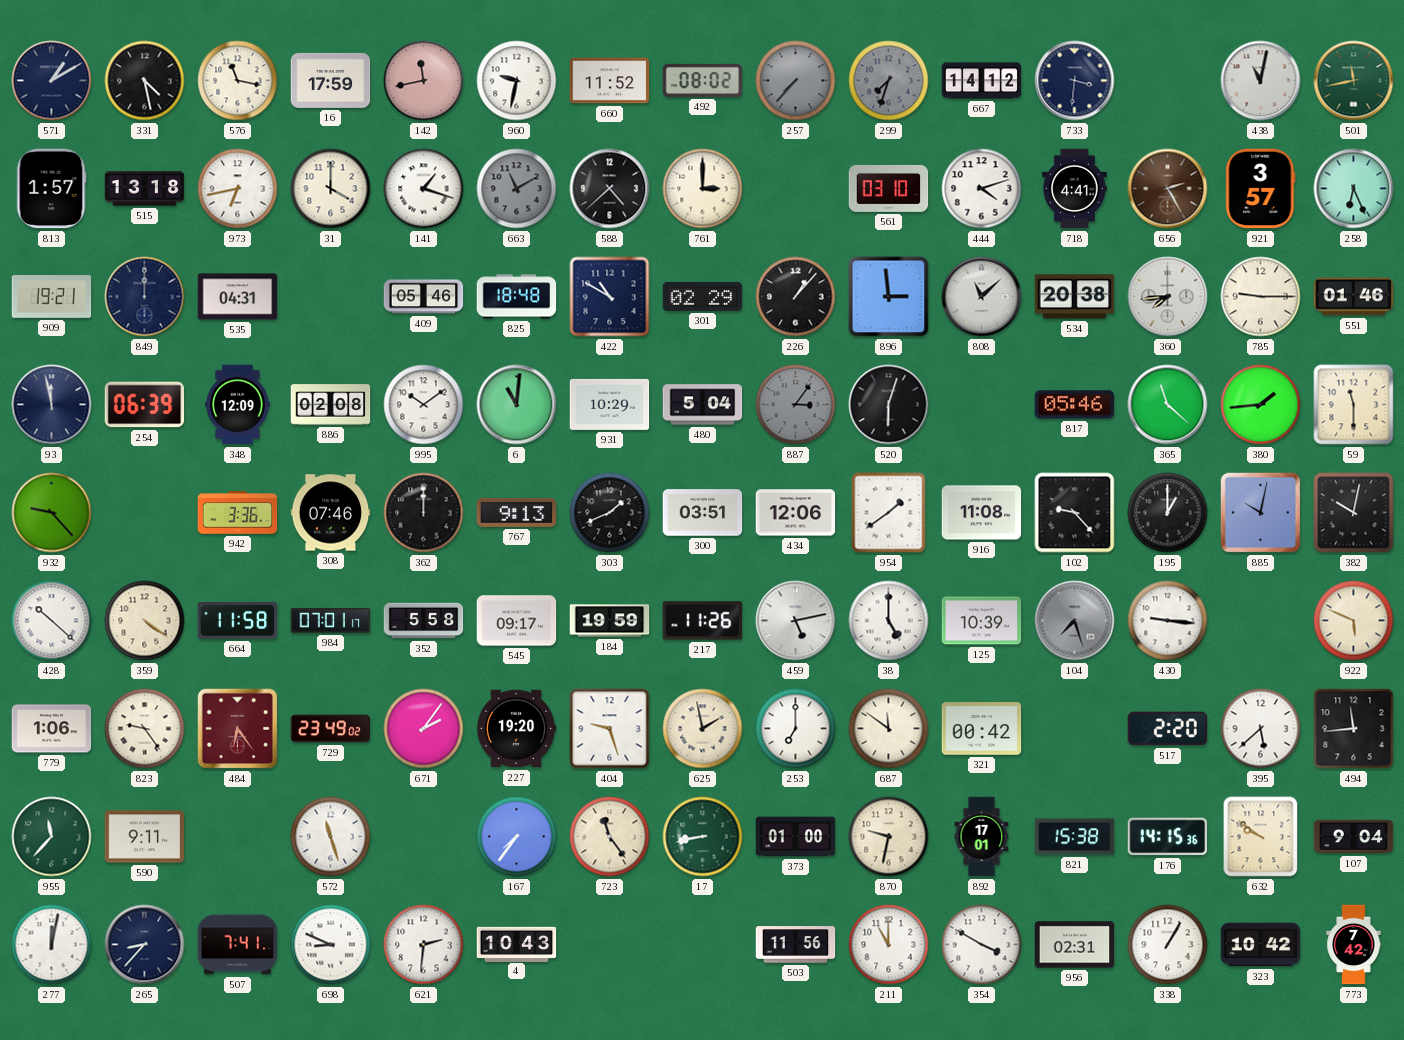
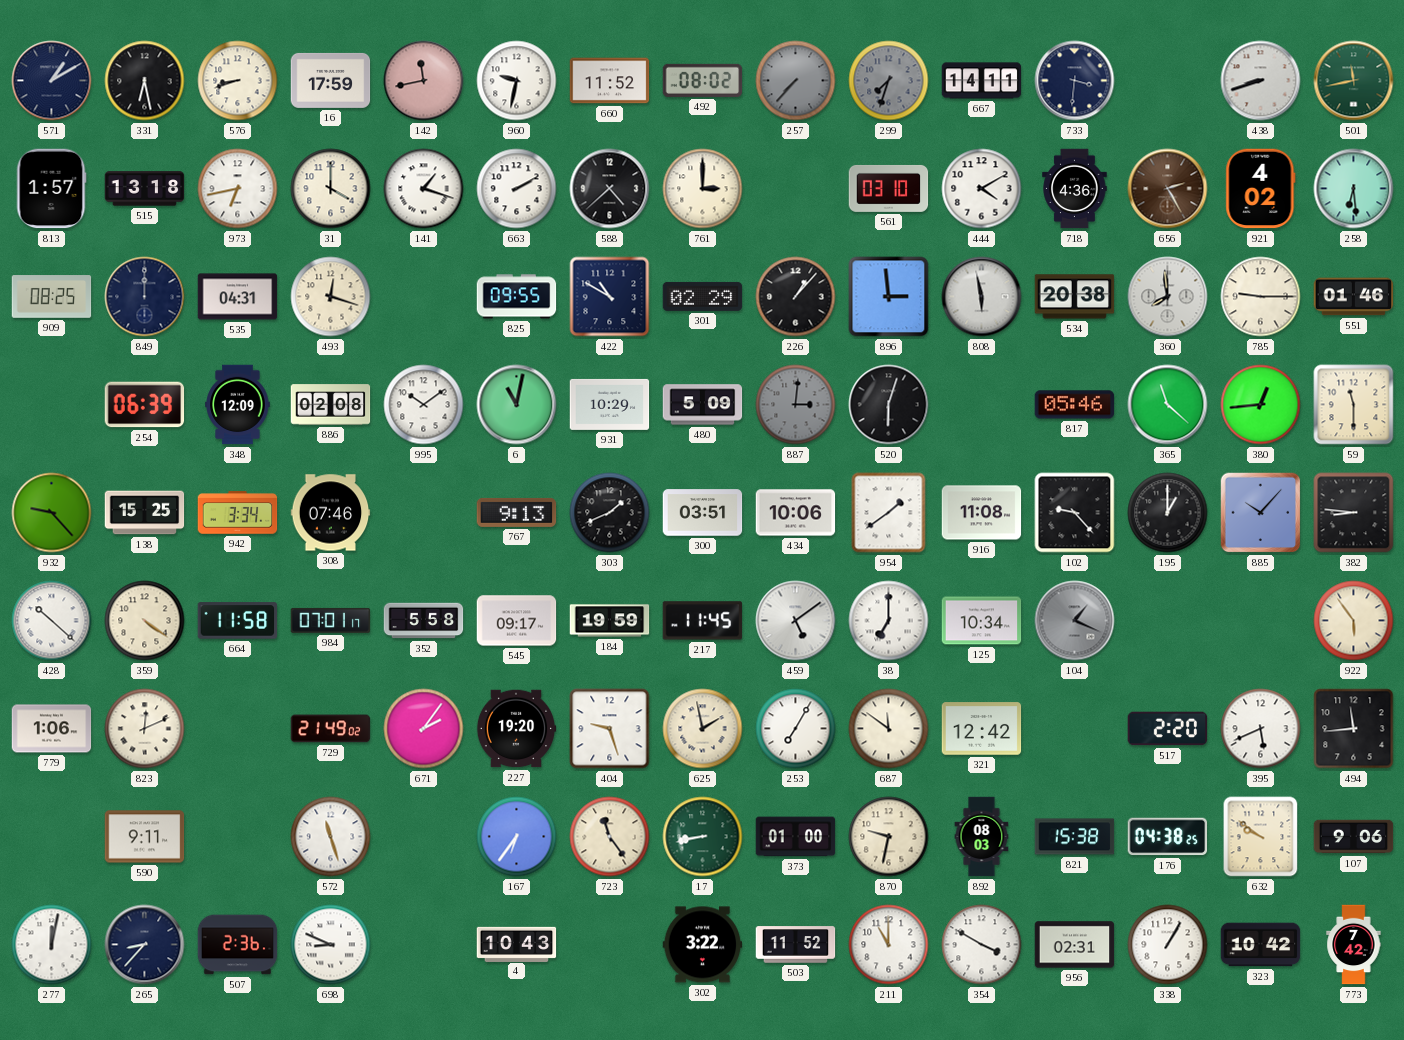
331: 4:28 -> 6:28 (145, 81)
576: 11:17 -> 8:42 (238, 81)
667: 14:12 -> 14:11 (982, 81)
438: 11:02 -> 8:42 (1261, 81)
663: 11:10 -> 2:10 (517, 189)
663 dial: grey -> white (517, 189)
444: 4:12 -> 4:10 (982, 189)
718: 4:41 -> 4:36 (1075, 189)
921: 3:57 -> 4:02 (1261, 189)
258: 6:26 -> 6:29 (1354, 189)
909: 19:21 -> 08:25 (52, 297)
493: none -> 12:18 (331, 297)
409: 05:46 -> none (424, 297)
825: 18:48 -> 09:55 (517, 297)
808: 11:08 -> 5:58 (982, 297)
360: 7:44 -> 7:59 (1168, 297)
93: 11:58 -> none (52, 405)
6: 11:01 -> 11:02 (517, 405)
480: 5:04 -> 5:09 (703, 405)
887: 3:06 -> 3:01 (796, 405)
380: 1:44 -> 12:44 (1261, 405)
138: none -> 15:25 (145, 513)
942: 3:36 -> 3:34 (238, 513)
362: 12:00 -> none (424, 513)
434: 12:06 -> 10:06 (796, 513)
885: 10:02 -> 10:07 (1261, 513)
382: 10:02 -> 8:46 (1354, 513)
217: 11:26 -> 11:45 (703, 621)
459: 5:13 -> 5:09 (796, 621)
38: 5:00 -> 7:00 (889, 621)
125: 10:39 -> 10:34 (982, 621)
104: 7:27 -> 1:19 (1075, 621)
430: 9:16 -> none (1168, 621)
922: 5:49 -> 5:54 (1354, 621)
823: 9:24 -> 12:11 (145, 729)
484: 6:24 -> none (238, 729)
729: 23:49 -> 21:49 (331, 729)
253: 7:00 -> 7:05 (796, 729)
321: 00:42 -> 12:42 (982, 729)
395: 5:38 -> 5:41 (1261, 729)
955: 11:37 -> none (52, 837)
167: 7:36 -> 6:36 (517, 837)
892: 17:01 -> 08:03 (982, 837)
176: 14:15 -> 04:38 (1168, 837)
107: 9:04 -> 9:06 (1354, 837)
507: 7:41 -> 2:36 (238, 945)
621: 2:31 -> none (424, 945)
302: none -> 3:22 (703, 945)
503: 11:56 -> 11:52 (796, 945)
